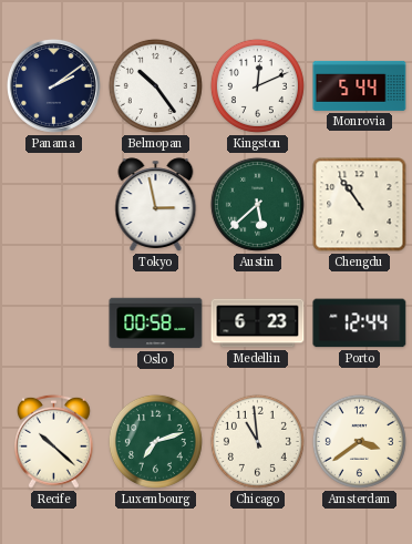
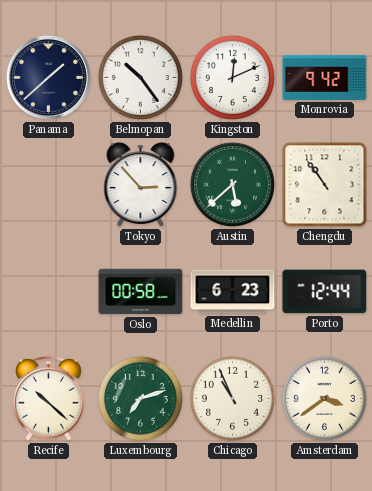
Panama: 2:09 -> 1:38 (48, 77)
Monrovia: 5:44 -> 9:42 (325, 77)
Tokyo: 2:58 -> 2:53 (141, 185)
Chicago: 10:59 -> 10:56 (232, 398)
